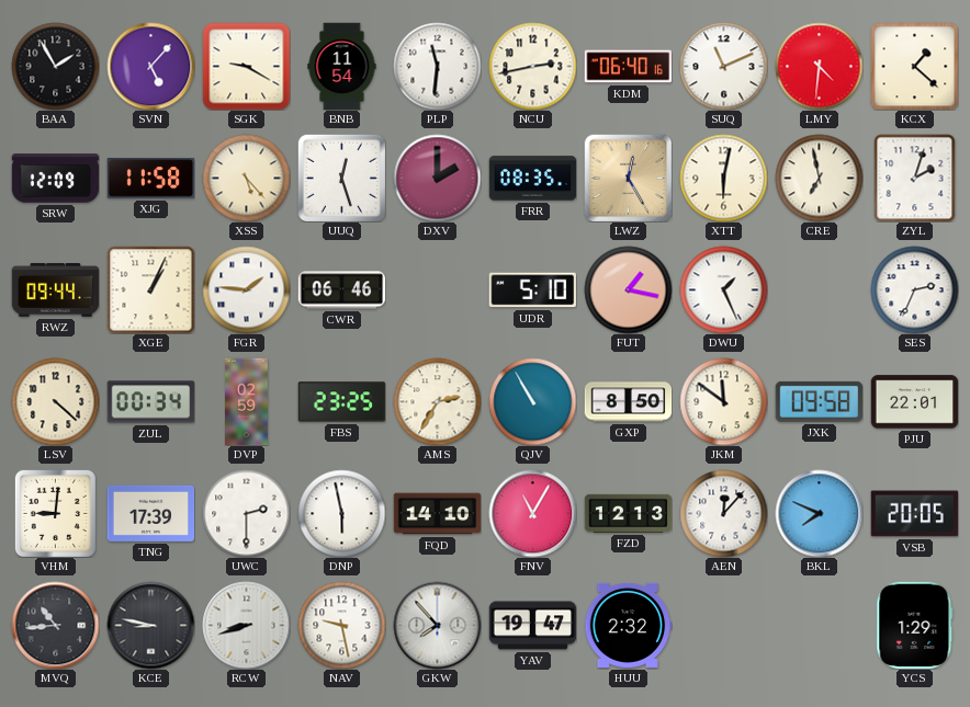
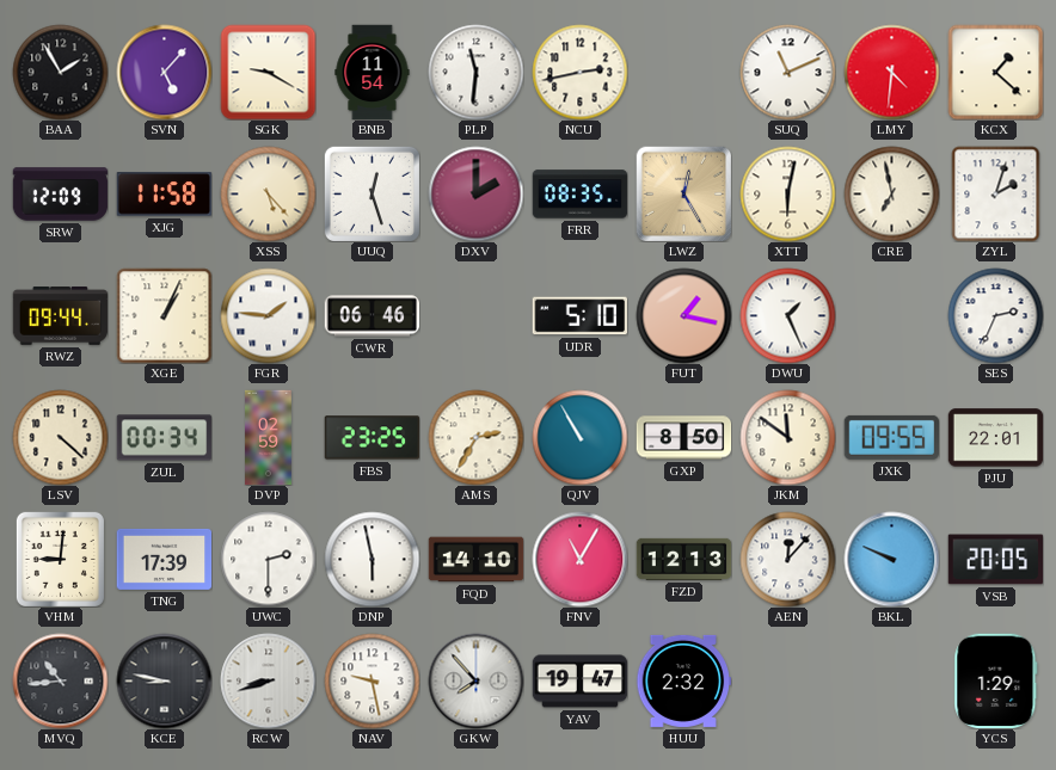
KDM: 06:40 -> none (628, 67)
JXK: 09:58 -> 09:55 (891, 437)
BKL: 7:49 -> 9:49 (891, 559)
